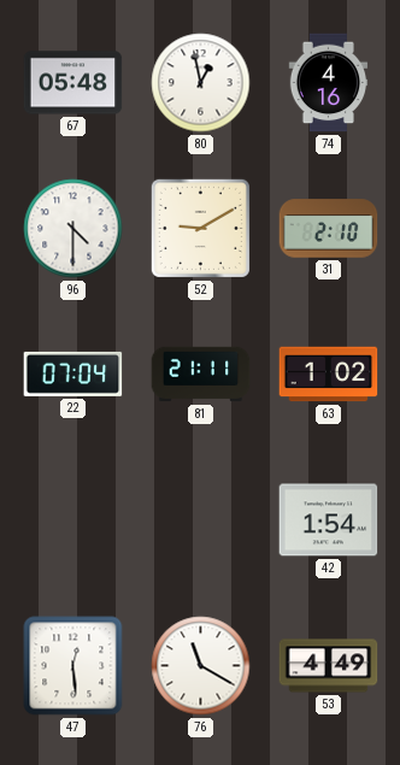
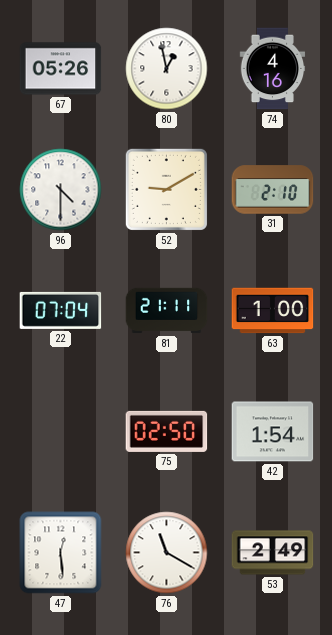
67: 05:48 -> 05:26 (61, 69)
63: 1:02 -> 1:00 (273, 311)
75: none -> 02:50 (167, 431)
53: 4:49 -> 2:49 (273, 553)
